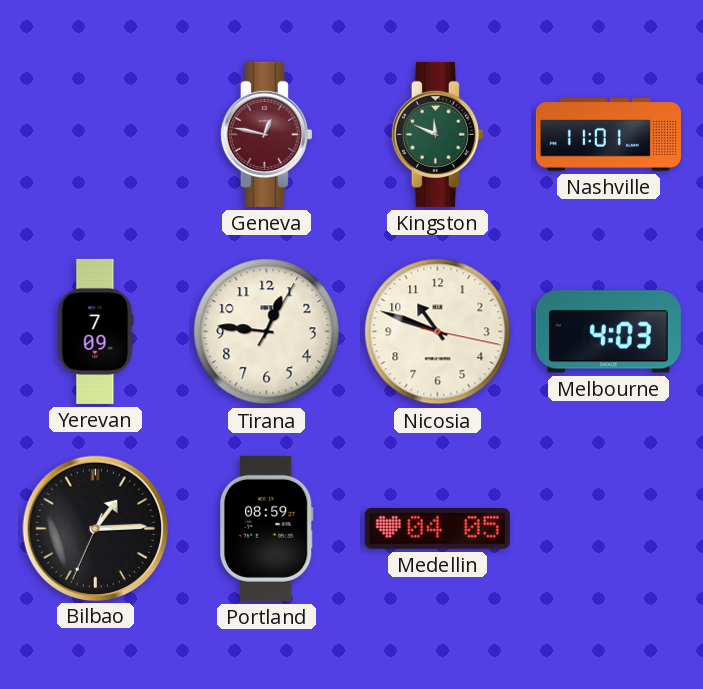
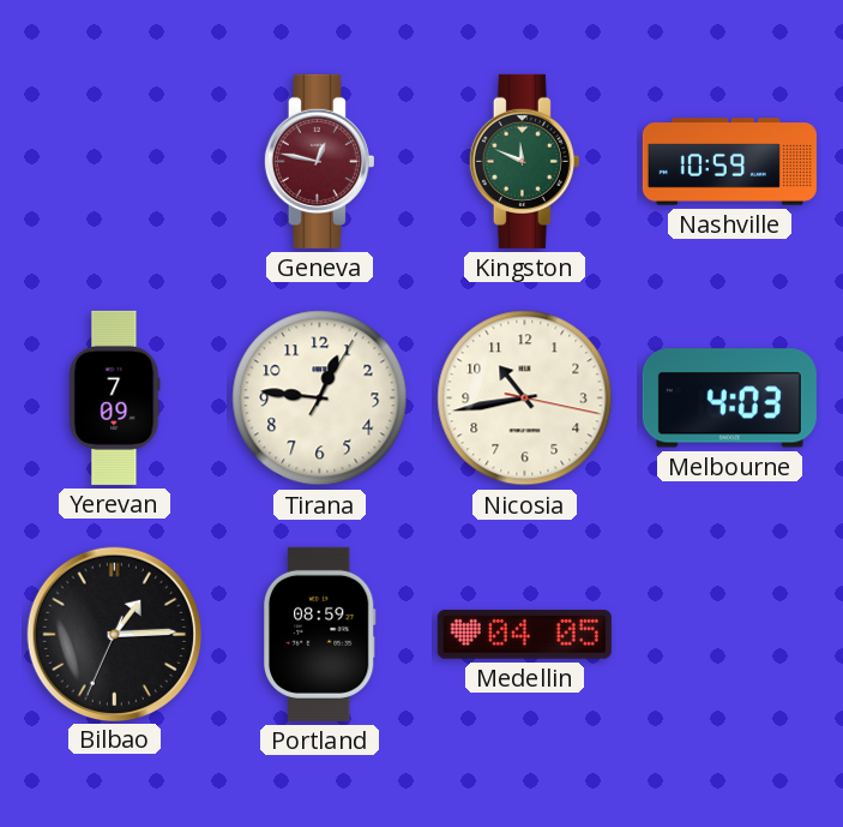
Nashville: 11:01 -> 10:59 (729, 162)
Nicosia: 10:48 -> 10:43 (525, 398)
